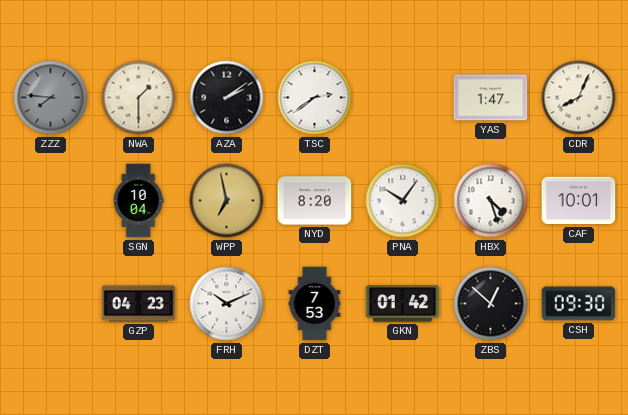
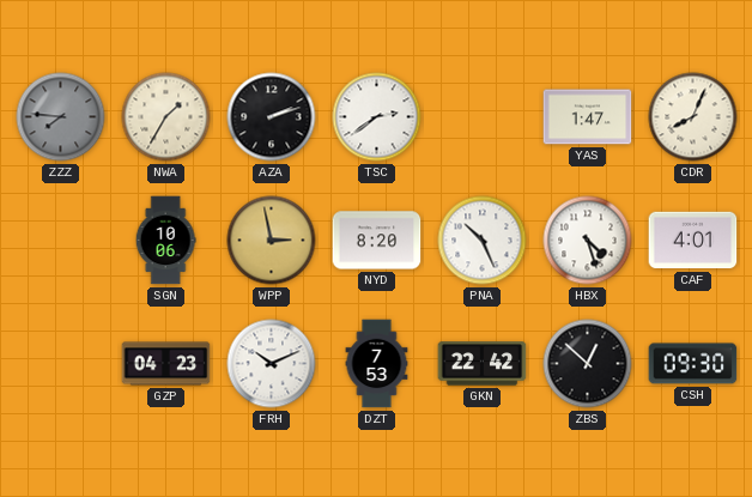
NWA: 1:30 -> 1:35 (166, 117)
AZA: 2:09 -> 2:12 (272, 117)
SGN: 10:04 -> 10:06 (165, 241)
WPP: 6:58 -> 2:58 (272, 241)
PNA: 10:06 -> 10:26 (483, 241)
CAF: 10:01 -> 4:01 (693, 241)
GKN: 01:42 -> 22:42 (483, 364)
